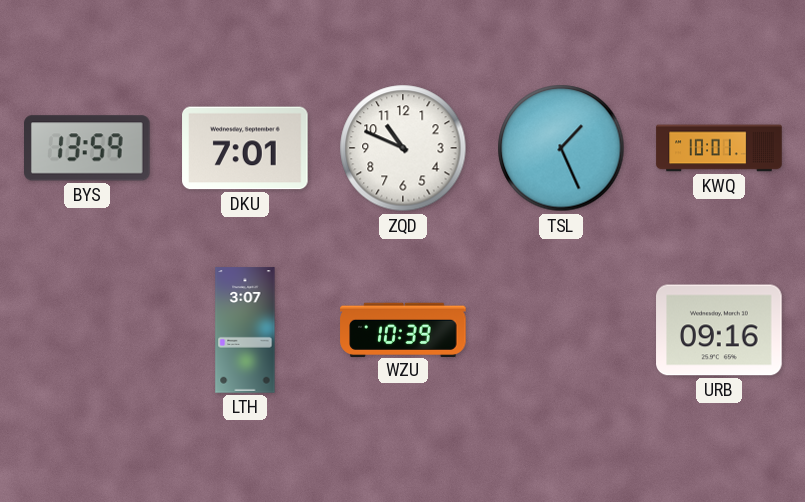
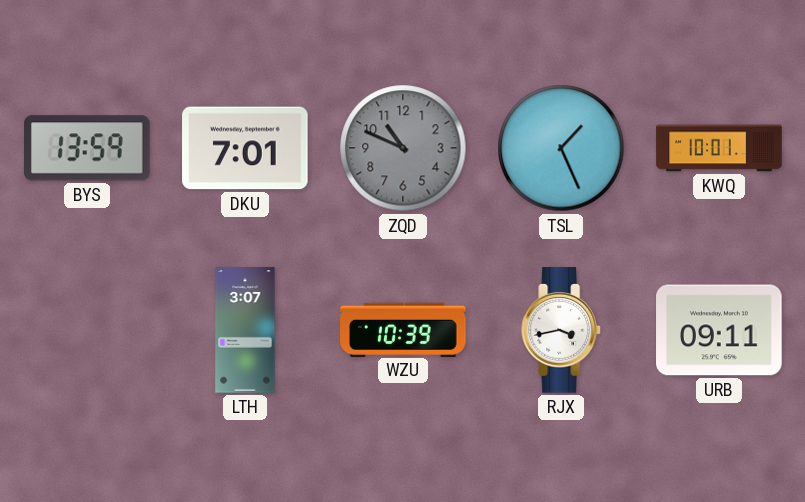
ZQD dial: white -> grey (403, 148)
RJX: none -> 3:43 (562, 330)
URB: 09:16 -> 09:11 (719, 330)
